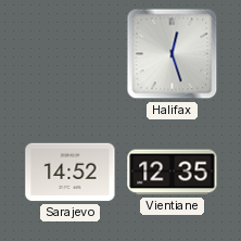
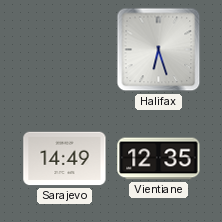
Halifax: 12:27 -> 6:27 (159, 50)
Sarajevo: 14:52 -> 14:49 (65, 159)
